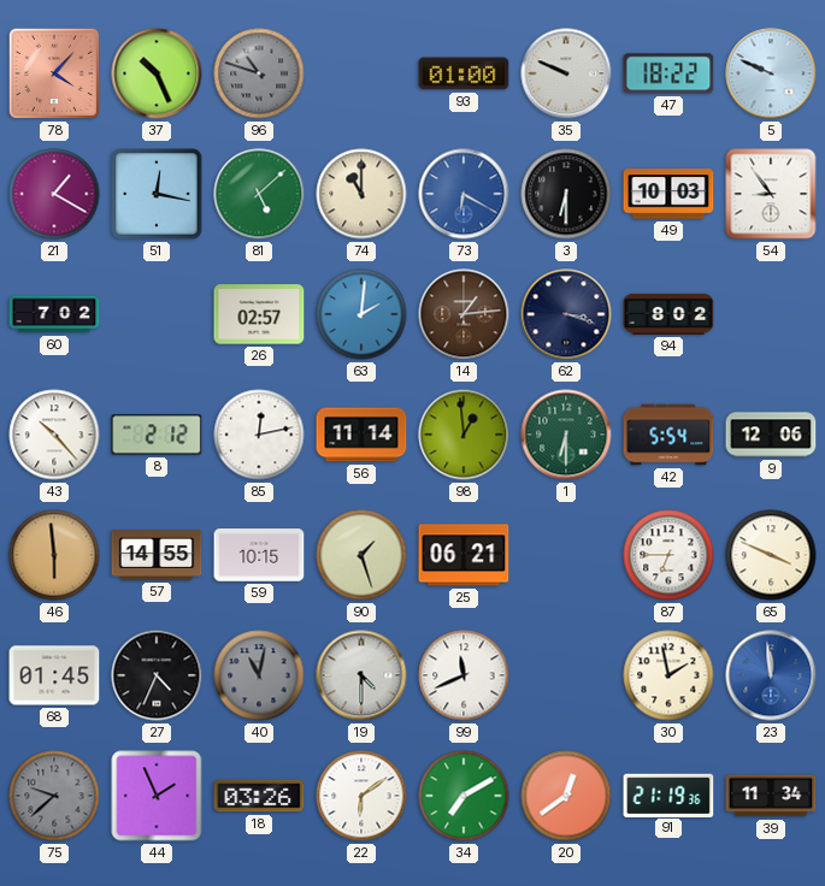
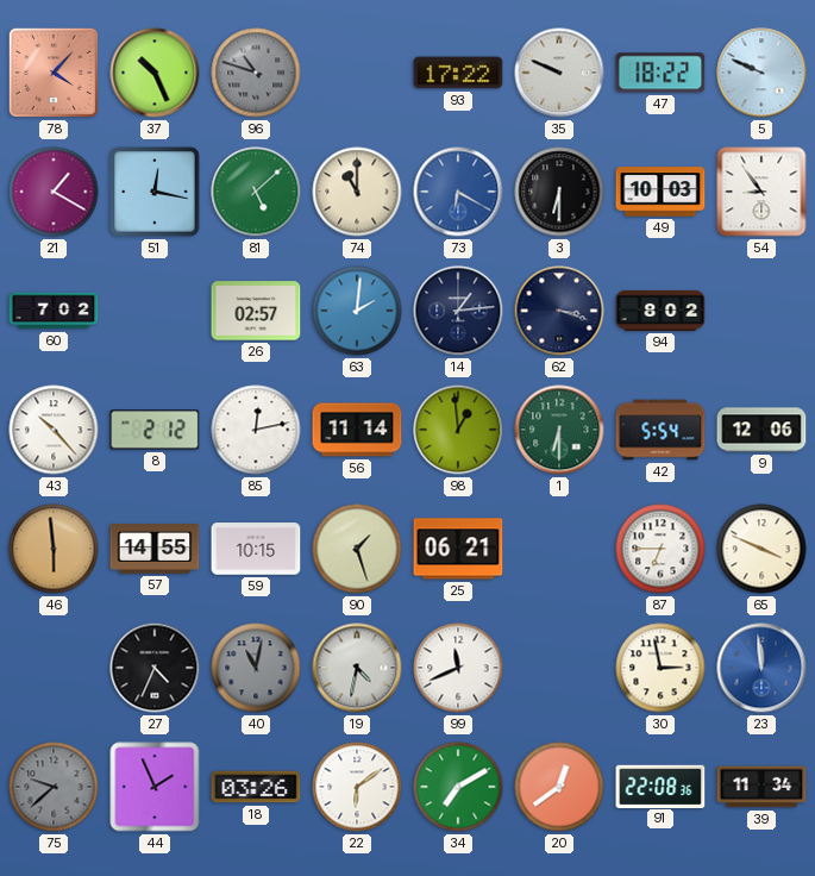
93: 01:00 -> 17:22 (458, 73)
14 dial: brown -> navy (458, 311)
68: 01:45 -> none (54, 675)
19: 4:30 -> 4:32 (357, 668)
30: 1:58 -> 2:58 (660, 668)
91: 21:19 -> 22:08 (660, 786)
